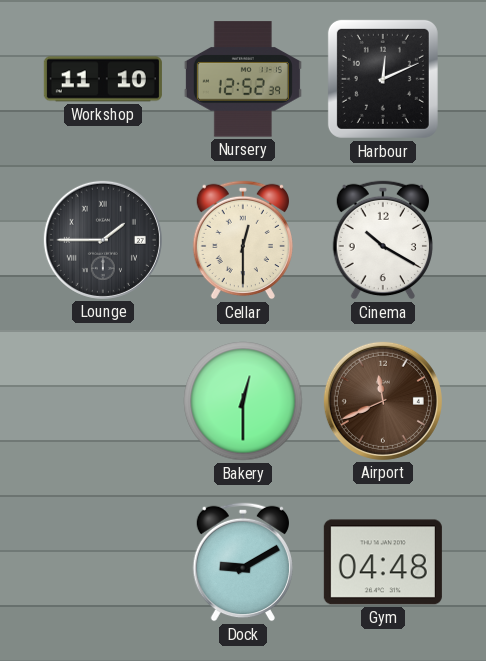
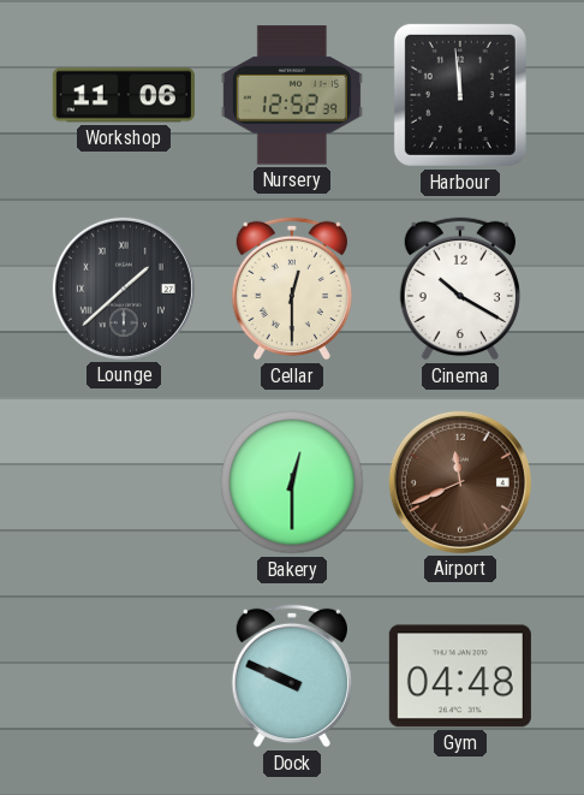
Workshop: 11:10 -> 11:06 (124, 95)
Harbour: 12:11 -> 11:59 (460, 95)
Lounge: 1:45 -> 1:38 (124, 289)
Dock: 9:10 -> 9:49 (292, 676)
